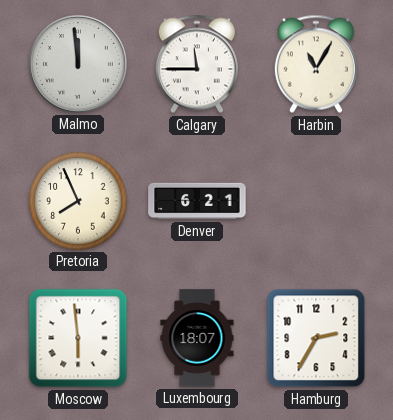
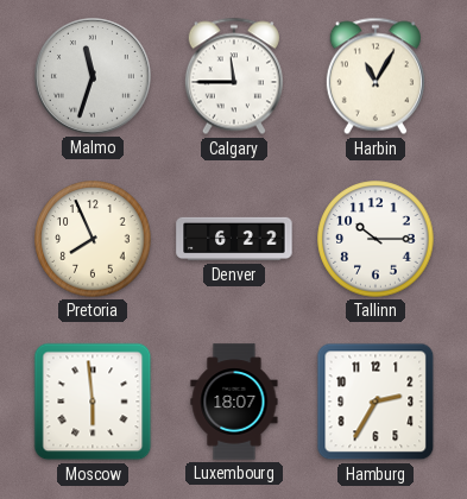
Malmo: 11:59 -> 11:33 (94, 77)
Denver: 6:21 -> 6:22 (234, 239)
Tallinn: none -> 10:15 (376, 239)
